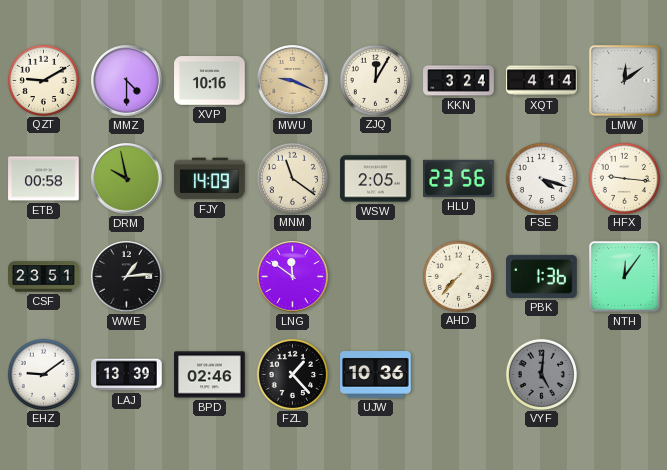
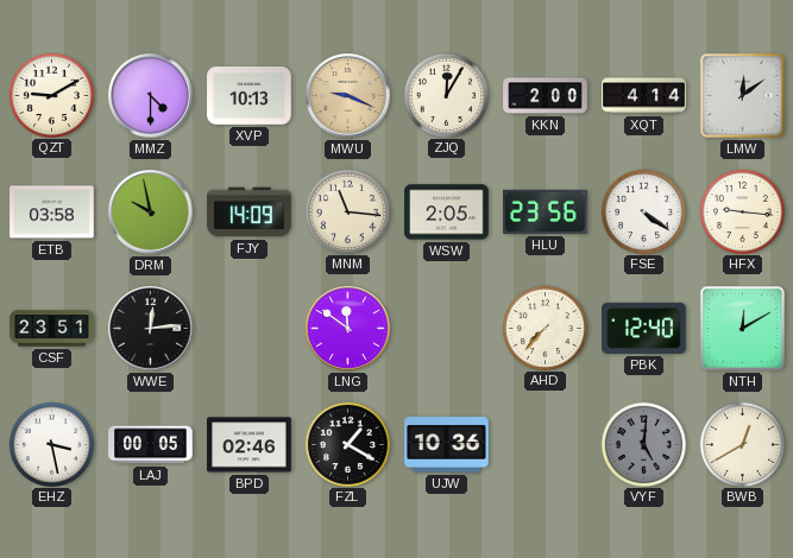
XVP: 10:16 -> 10:13 (250, 96)
KKN: 3:24 -> 2:00 (546, 96)
ETB: 00:58 -> 03:58 (52, 213)
MNM: 11:21 -> 11:16 (347, 211)
FSE: 4:18 -> 4:21 (643, 211)
WWE: 1:14 -> 12:14 (151, 329)
PBK: 1:36 -> 12:40 (644, 328)
NTH: 12:06 -> 12:10 (742, 328)
EHZ: 9:09 -> 3:28 (51, 444)
LAJ: 13:39 -> 00:05 (151, 445)
FZL: 1:23 -> 1:20 (347, 444)
BWB: none -> 12:40 (742, 444)
